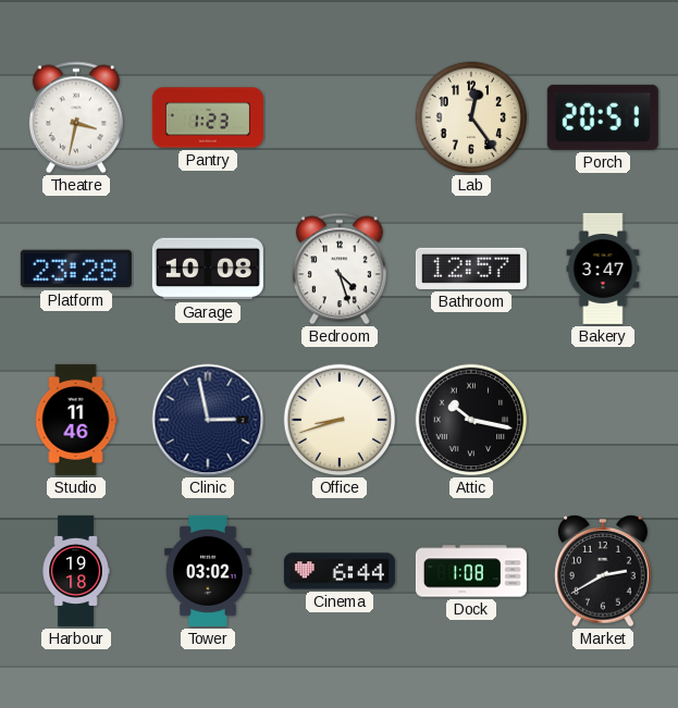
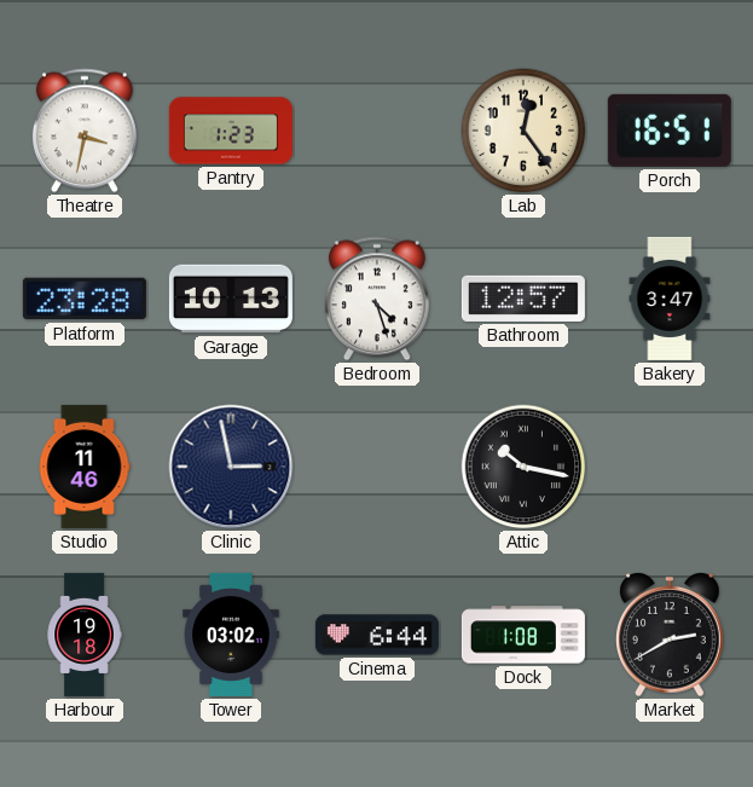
Porch: 20:51 -> 16:51 (670, 131)
Garage: 10:08 -> 10:13 (231, 299)
Office: 8:42 -> none (340, 420)
